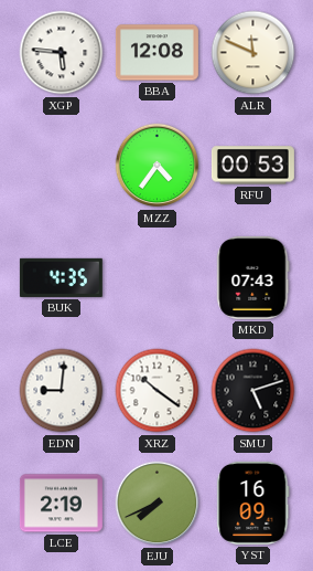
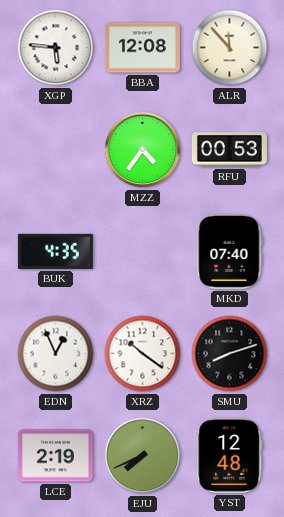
ALR: 11:49 -> 11:53 (230, 48)
MKD: 07:43 -> 07:40 (230, 251)
EDN: 9:01 -> 12:56 (56, 354)
SMU: 5:12 -> 8:12 (230, 354)
YST: 16:09 -> 12:48 (230, 455)
